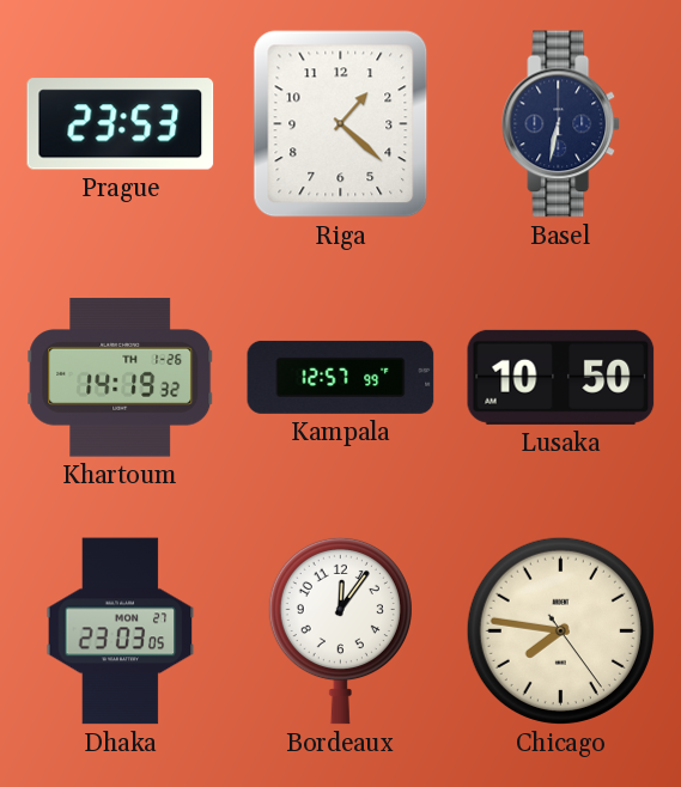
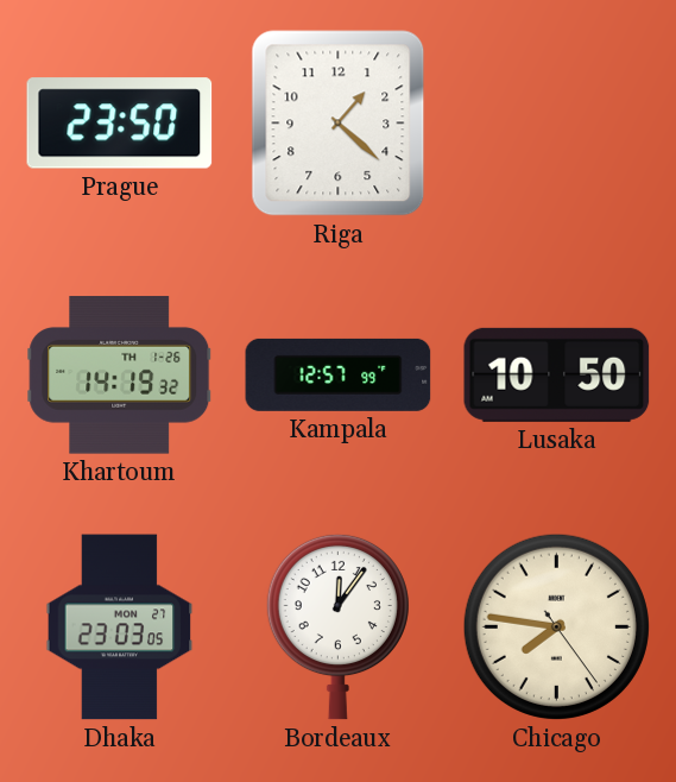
Prague: 23:53 -> 23:50 (120, 124)
Basel: 6:32 -> none (561, 124)
